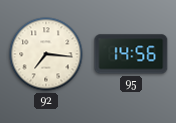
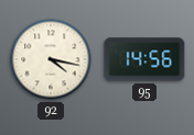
92: 7:16 -> 4:17 (51, 59)
